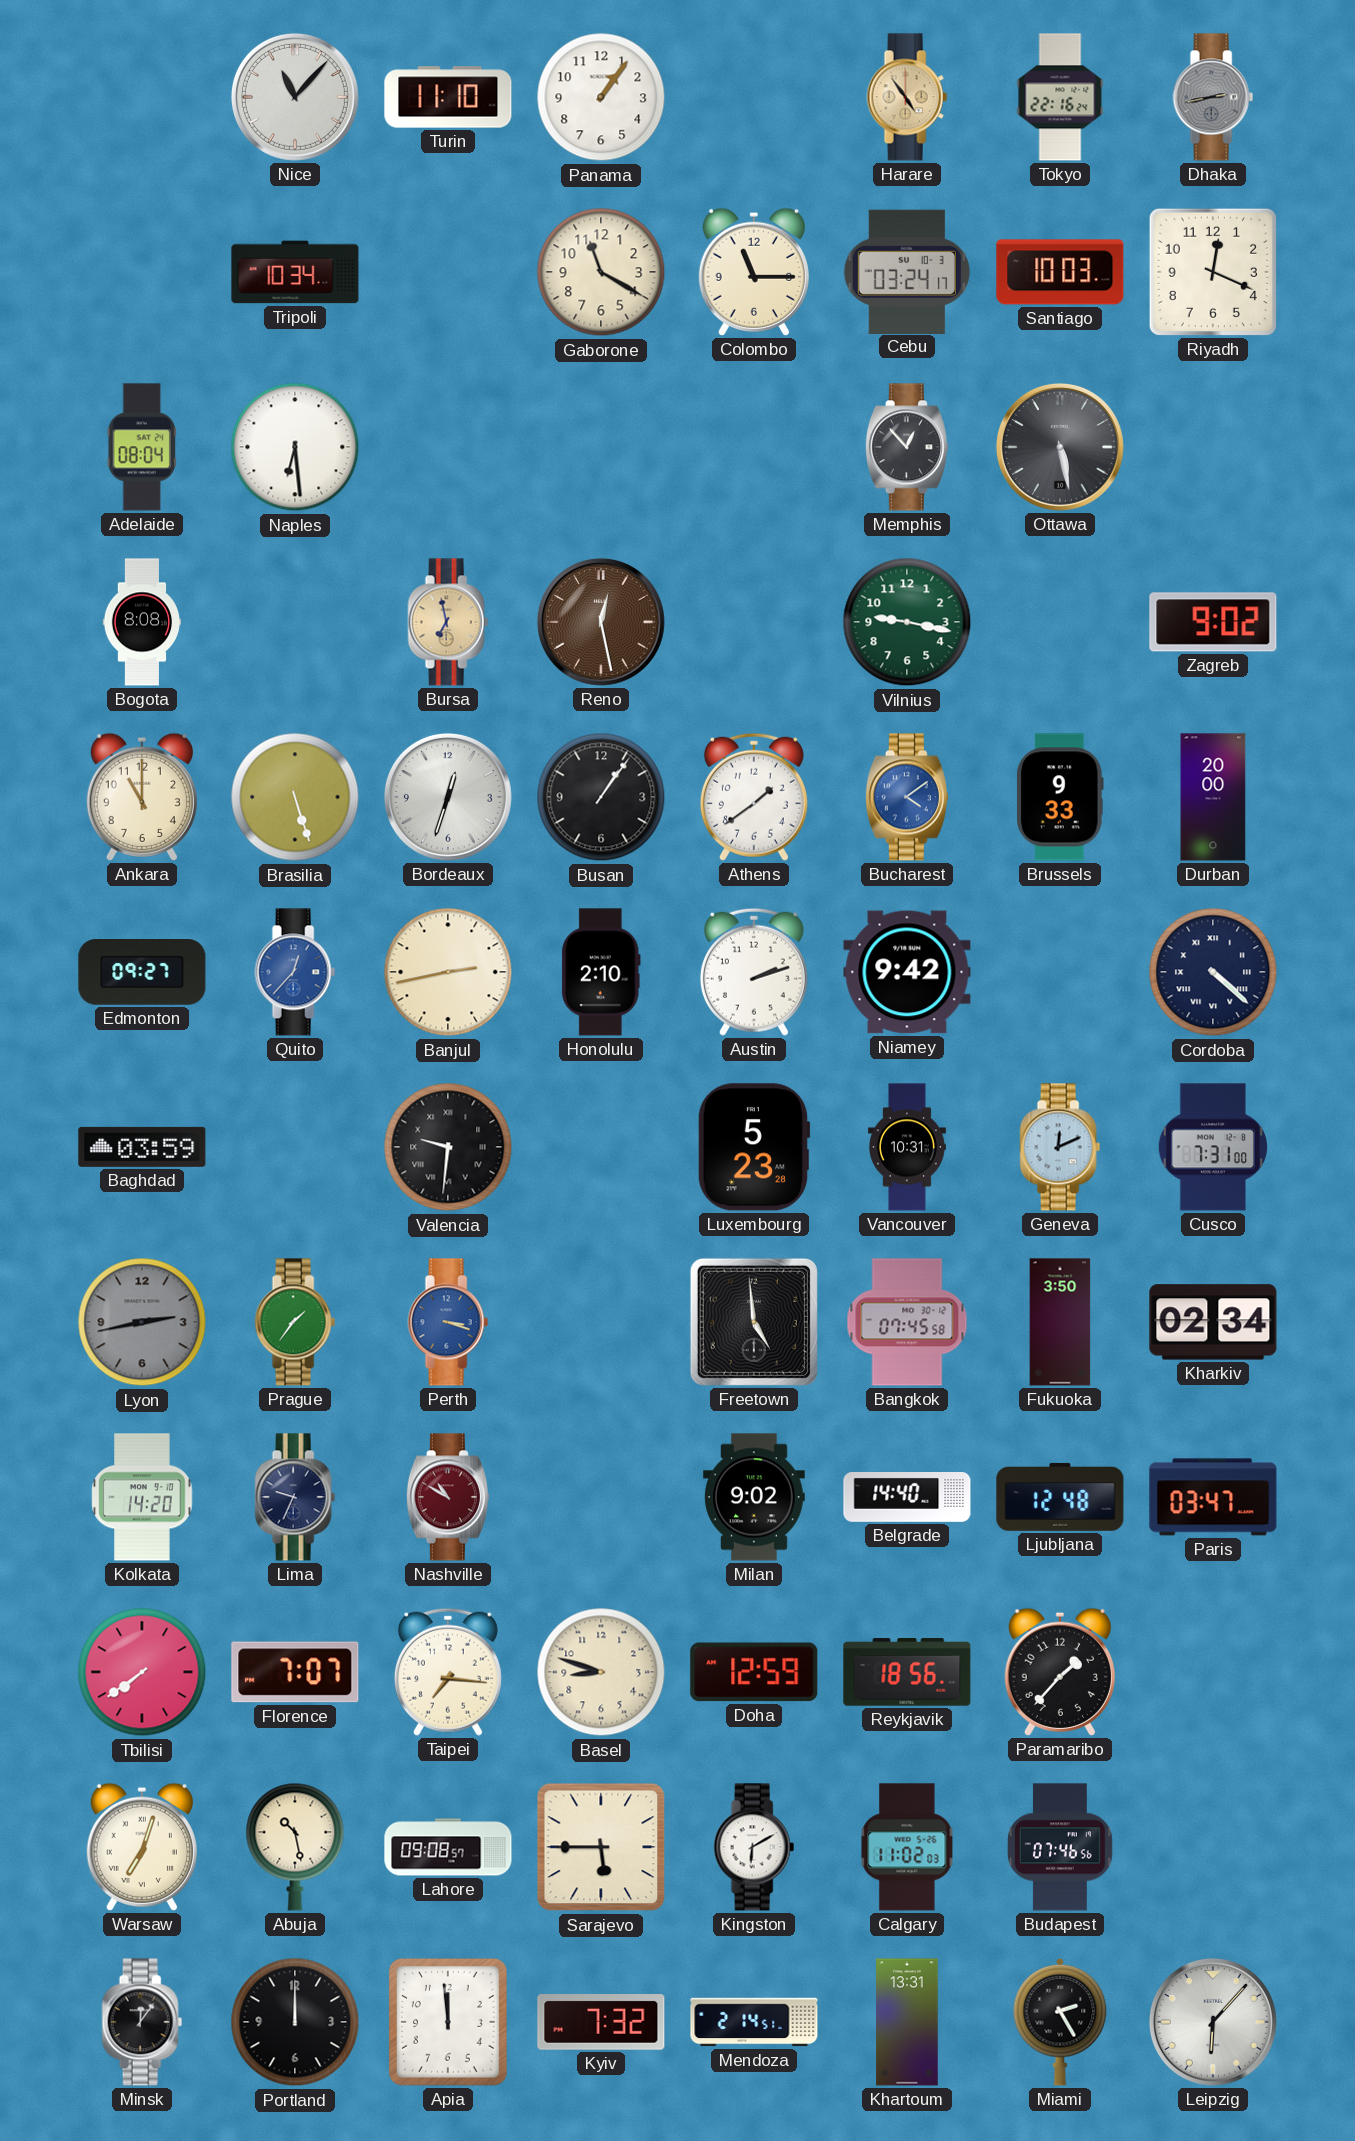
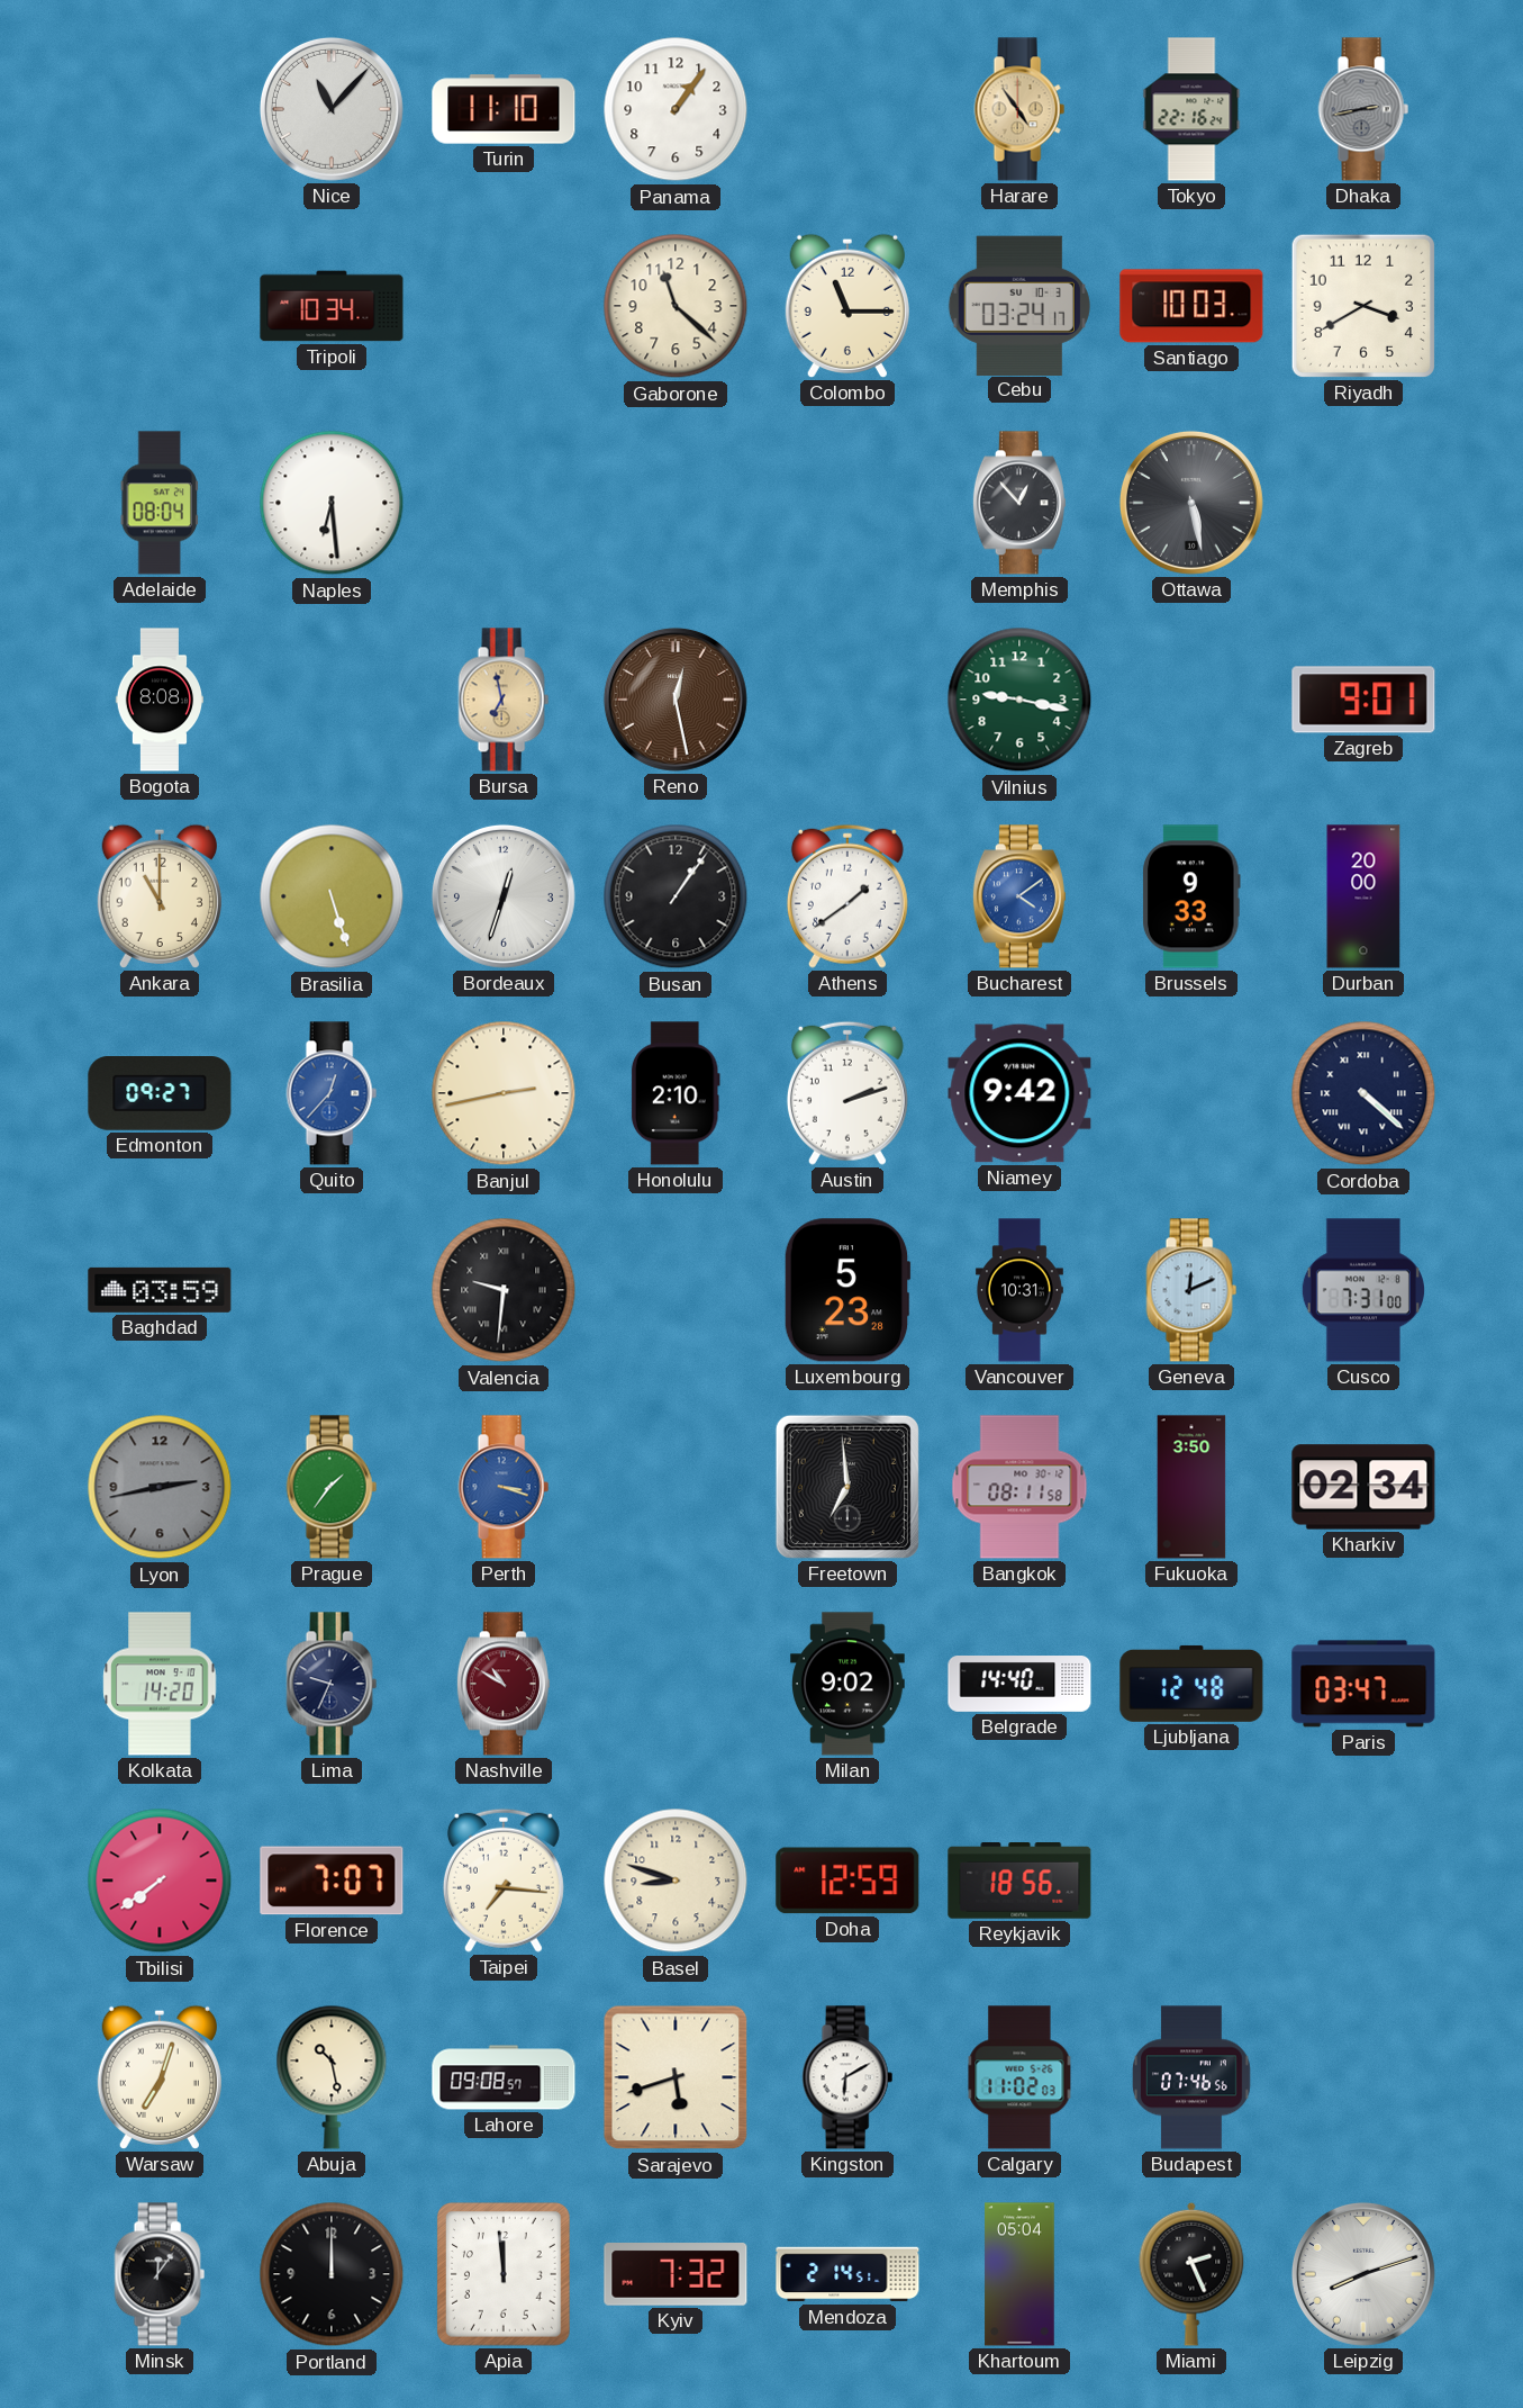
Gaborone: 11:20 -> 11:22 (676, 306)
Riyadh: 12:19 -> 3:40 (1363, 306)
Zagreb: 9:02 -> 9:01 (1363, 700)
Freetown: 4:59 -> 6:59 (847, 1487)
Bangkok: 07:45 -> 08:11 (1019, 1487)
Paramaribo: 1:37 -> none (1060, 1672)
Sarajevo: 5:45 -> 5:42 (676, 2077)
Khartoum: 13:31 -> 05:04 (1019, 2274)
Miami: 2:25 -> 2:26 (1191, 2274)
Leipzig: 6:07 -> 8:12 (1363, 2274)
